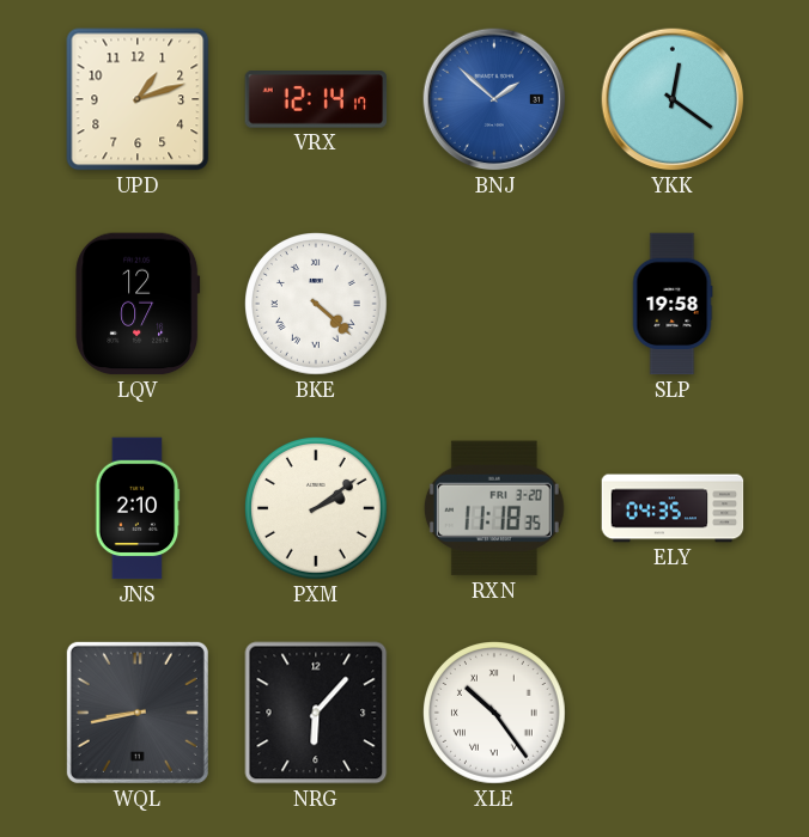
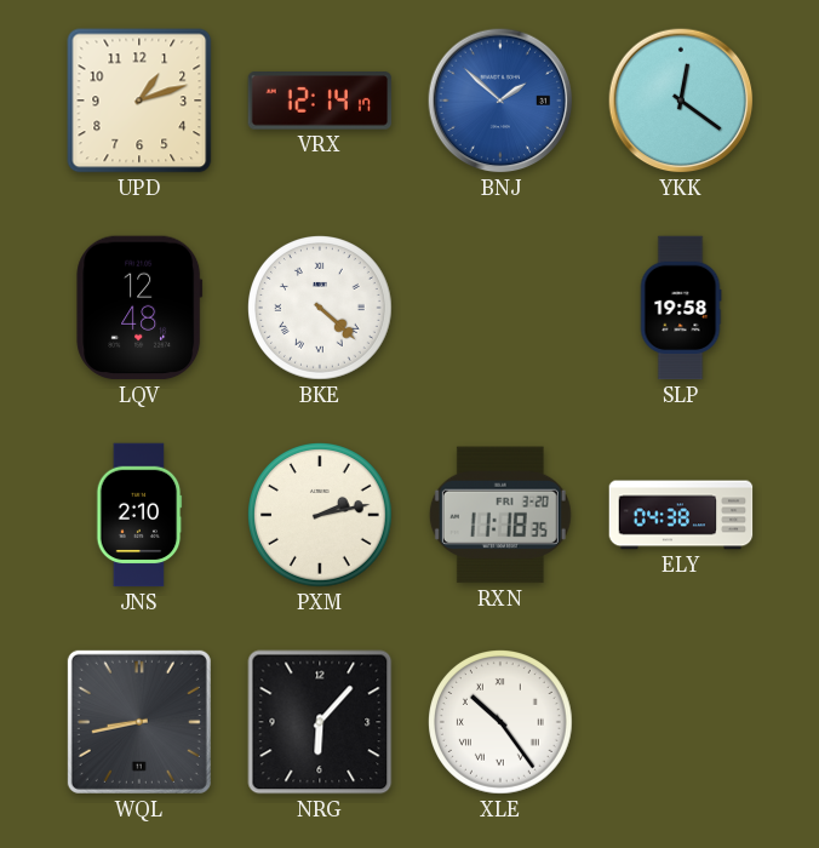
LQV: 12:07 -> 12:48 (139, 308)
PXM: 2:09 -> 2:13 (321, 516)
ELY: 04:35 -> 04:38 (681, 515)
